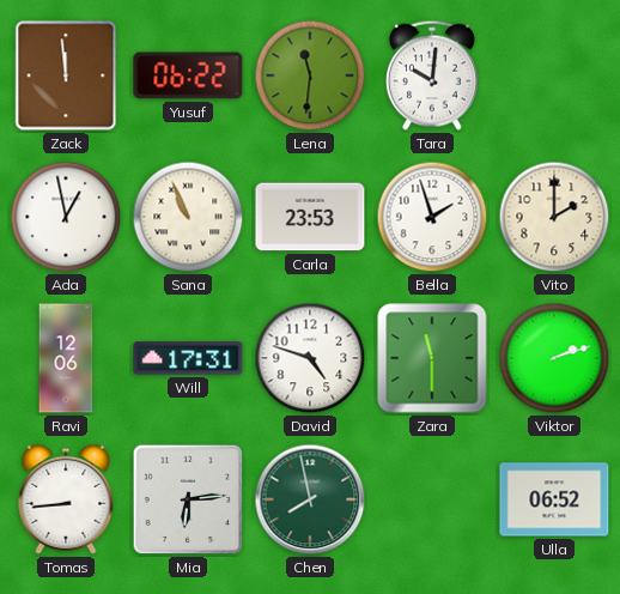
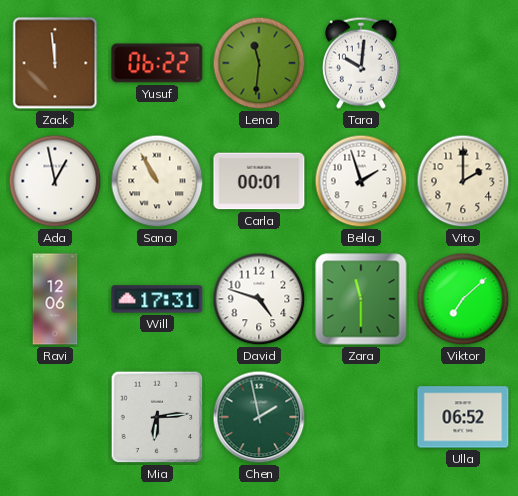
Sana: 10:56 -> 10:55 (157, 181)
Carla: 23:53 -> 00:01 (259, 181)
Viktor: 2:12 -> 7:08 (463, 299)
Tomas: 8:44 -> none (66, 499)
Chen: 7:58 -> 1:58 (259, 417)
